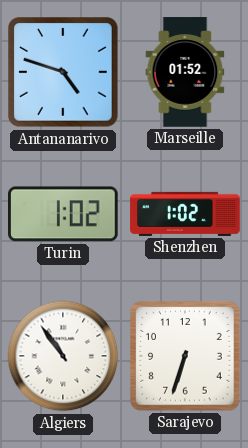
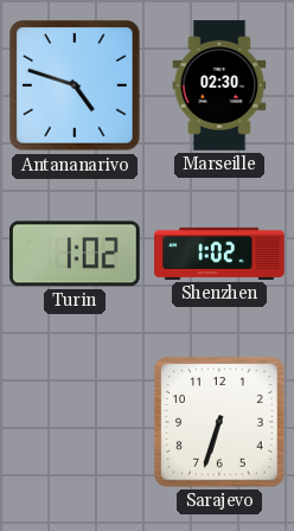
Marseille: 01:52 -> 02:30 (219, 85)
Algiers: 10:54 -> none (63, 356)
